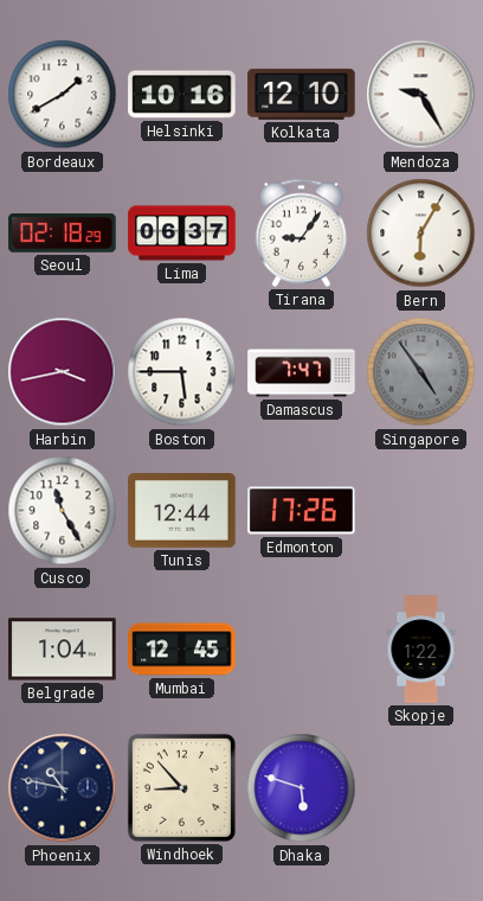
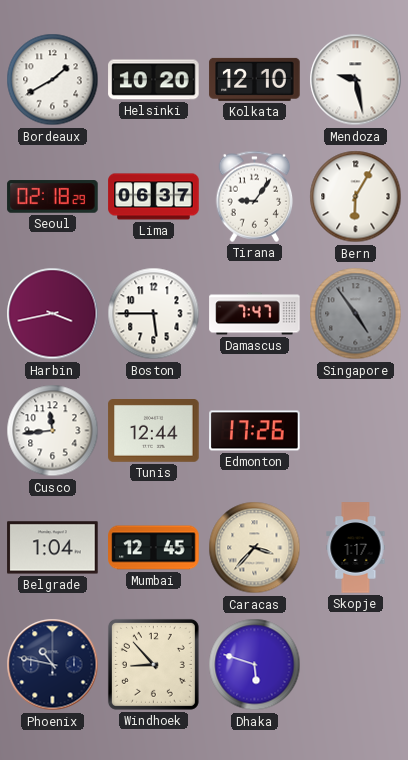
Helsinki: 10:16 -> 10:20 (154, 80)
Mendoza: 9:25 -> 9:28 (356, 80)
Cusco: 11:25 -> 11:44 (53, 431)
Caracas: none -> 3:37 (255, 548)
Skopje: 1:22 -> 1:17 (356, 548)
